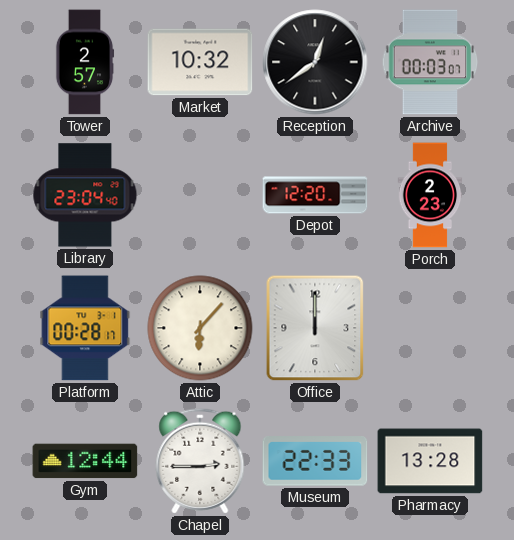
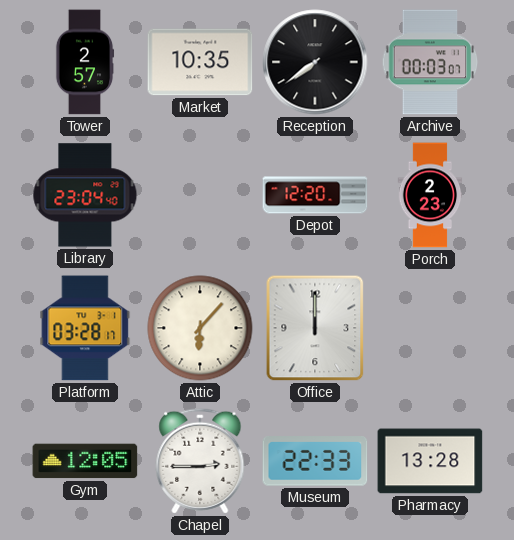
Market: 10:32 -> 10:35 (200, 62)
Reception: 12:39 -> 7:39 (315, 62)
Platform: 00:28 -> 03:28 (85, 328)
Gym: 12:44 -> 12:05 (85, 461)
